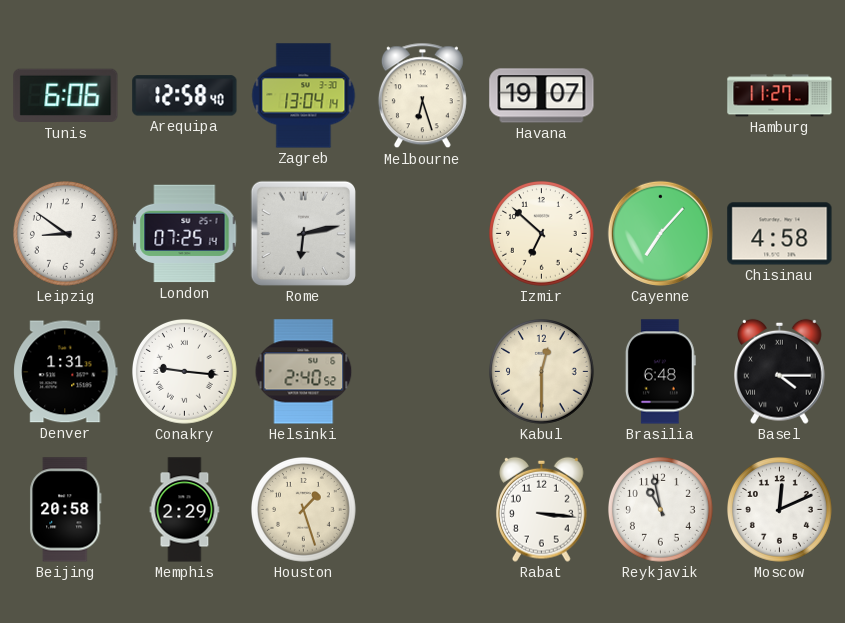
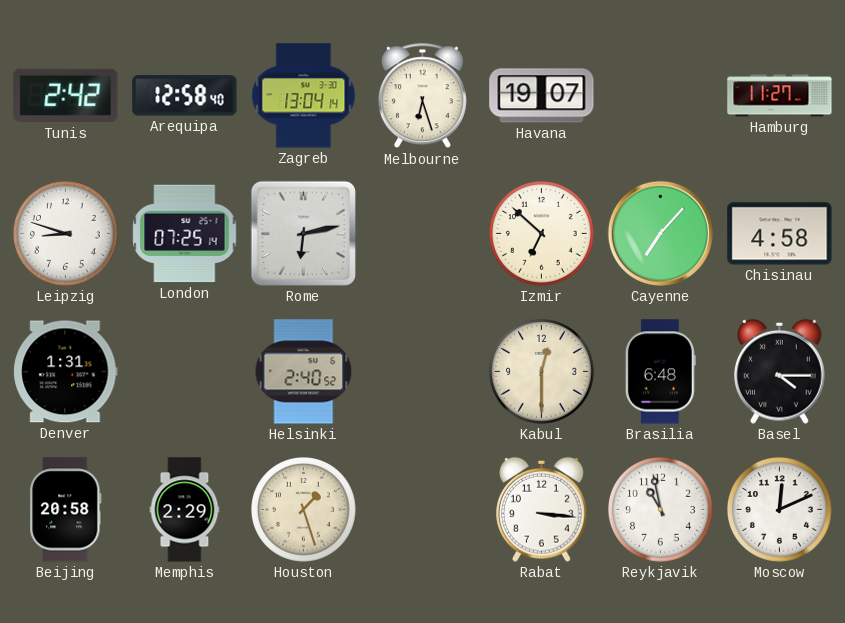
Tunis: 6:06 -> 2:42 (66, 96)
Leipzig: 8:51 -> 8:48 (66, 234)
Conakry: 9:16 -> none (185, 372)
